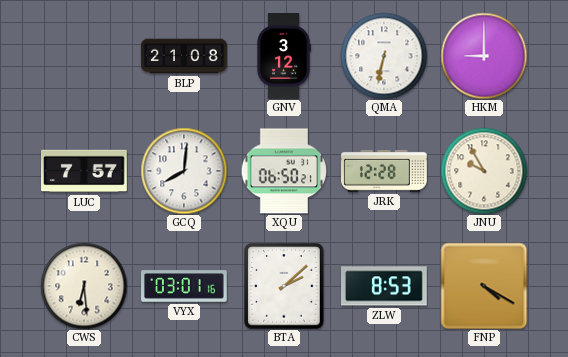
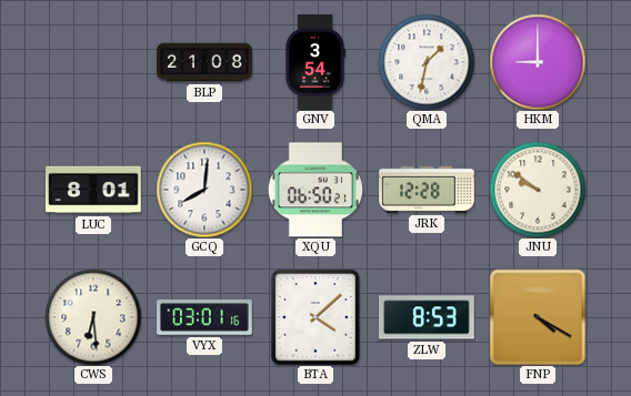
GNV: 3:12 -> 3:54 (315, 63)
QMA: 6:32 -> 1:32 (427, 62)
LUC: 7:57 -> 8:01 (94, 190)
JNU: 9:55 -> 9:51 (538, 190)
BTA: 2:08 -> 4:08 (315, 317)
